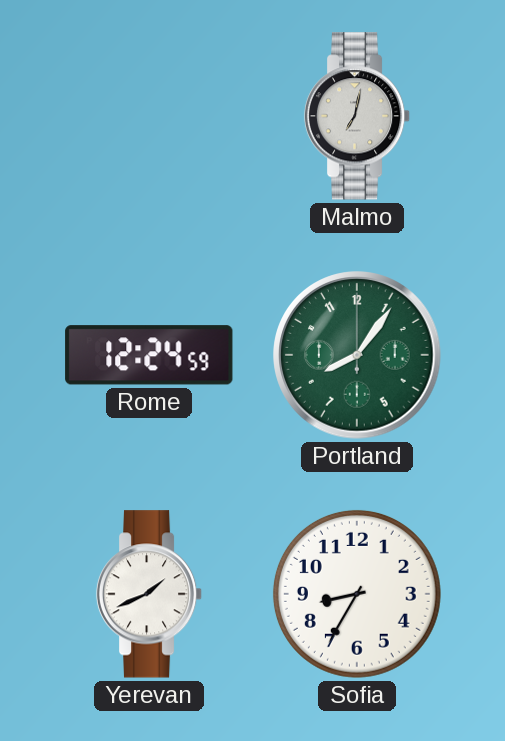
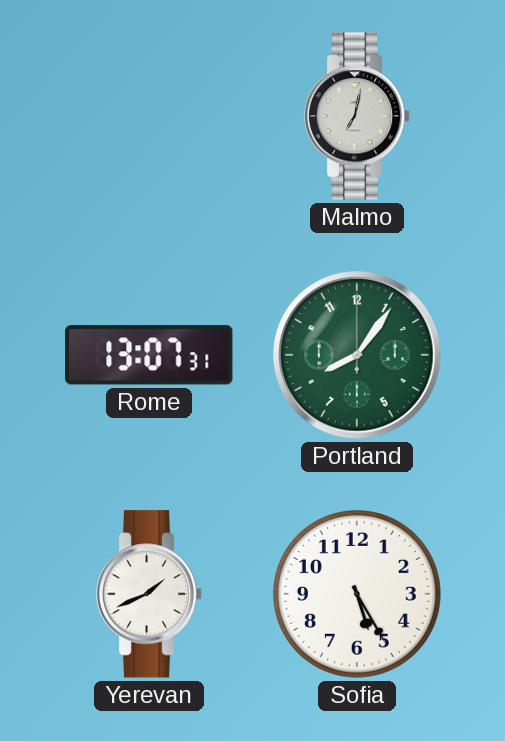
Rome: 12:24 -> 13:07 (149, 355)
Sofia: 8:35 -> 5:25 (357, 594)
